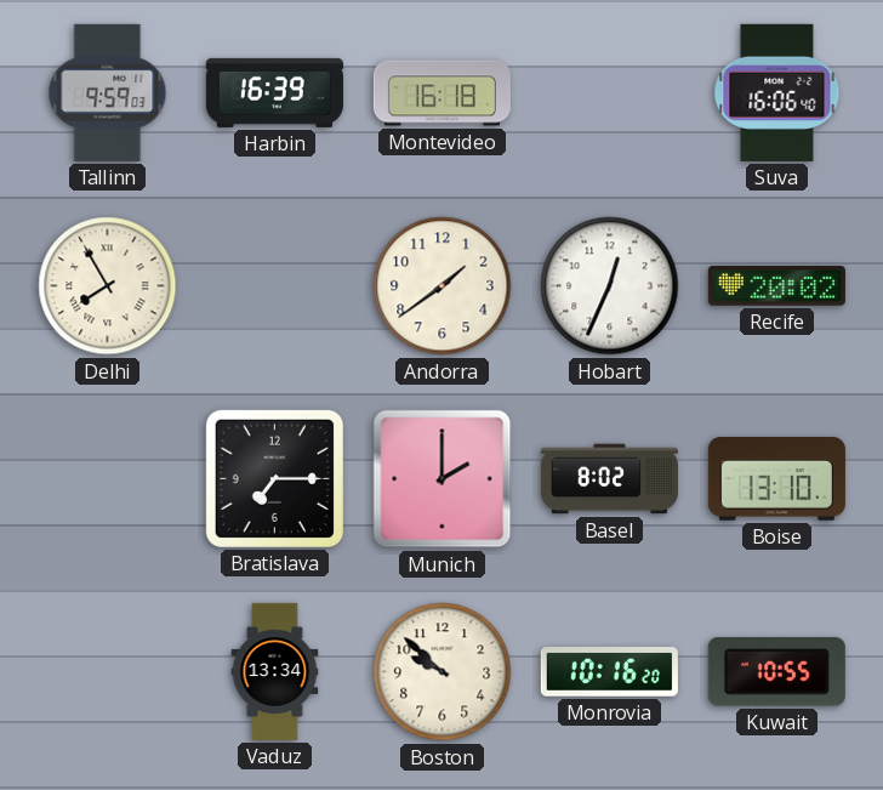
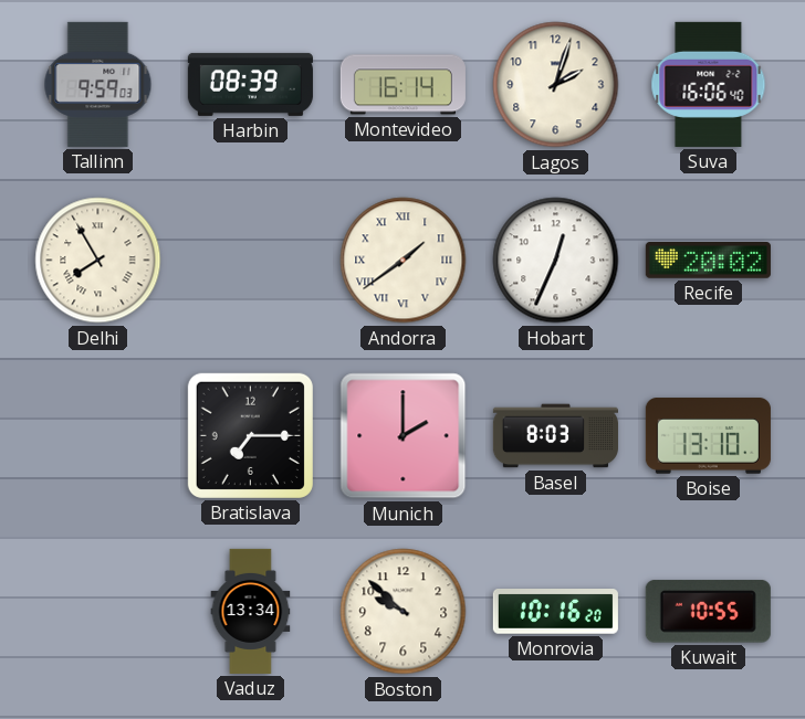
Harbin: 16:39 -> 08:39 (250, 84)
Montevideo: 16:18 -> 16:14 (402, 85)
Lagos: none -> 2:03 (556, 85)
Andorra numerals: Arabic -> Roman (404, 261)
Basel: 8:02 -> 8:03 (555, 436)
